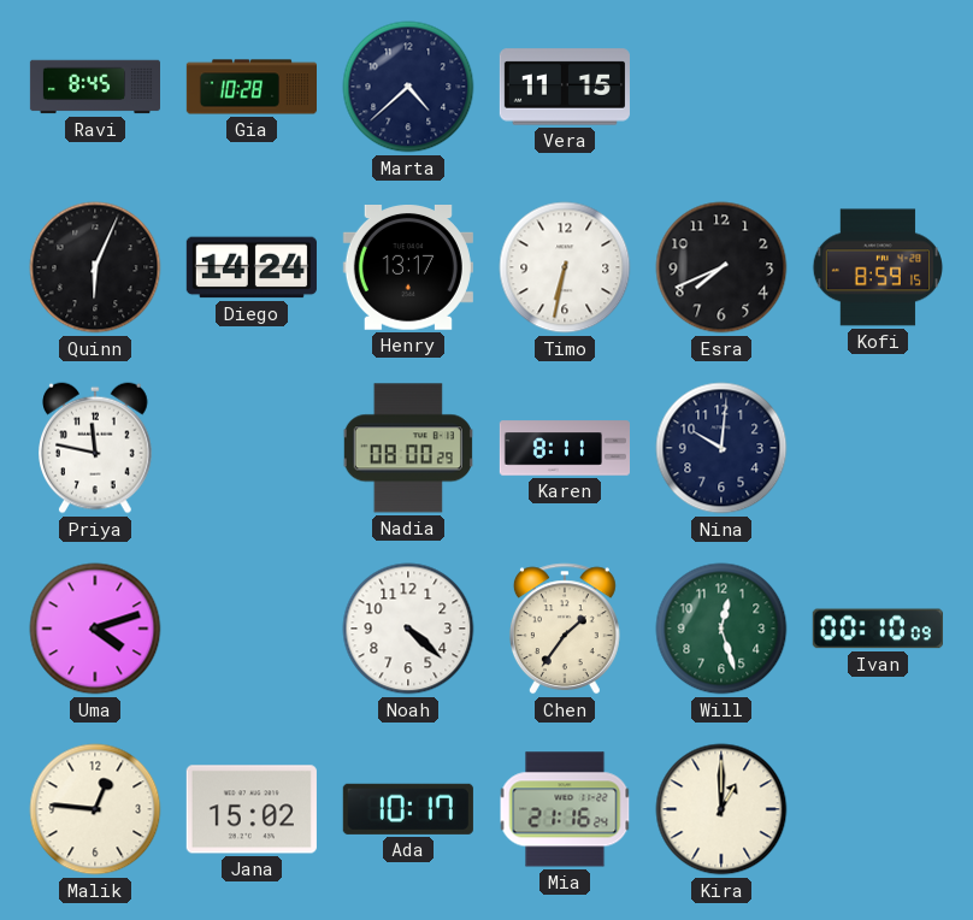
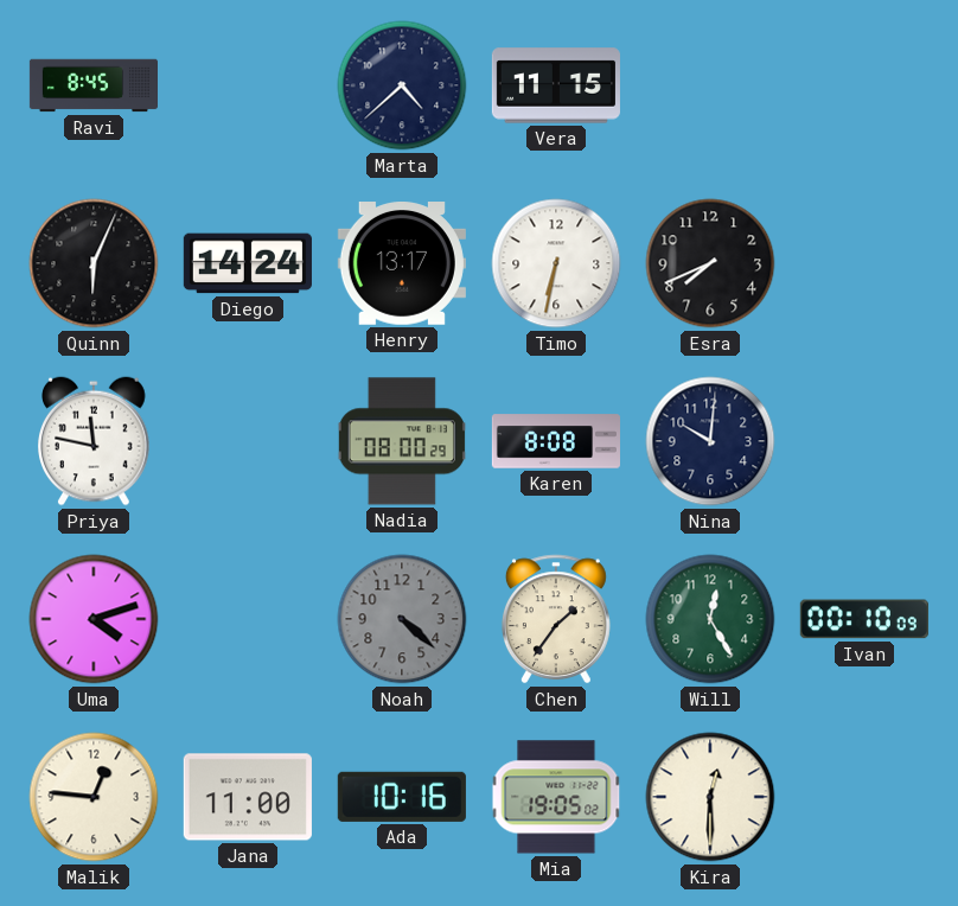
Gia: 10:28 -> none (250, 87)
Kofi: 8:59 -> none (877, 267)
Karen: 8:11 -> 8:08 (555, 441)
Noah dial: white -> grey (402, 619)
Will: 12:27 -> 12:25 (710, 619)
Jana: 15:02 -> 11:00 (248, 797)
Ada: 10:17 -> 10:16 (402, 797)
Mia: 21:16 -> 19:05 (556, 797)
Kira: 1:00 -> 12:30 (710, 797)
